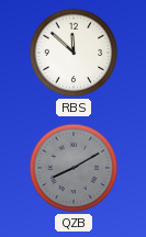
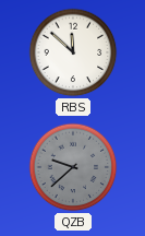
QZB: 8:10 -> 9:38 (73, 167)
